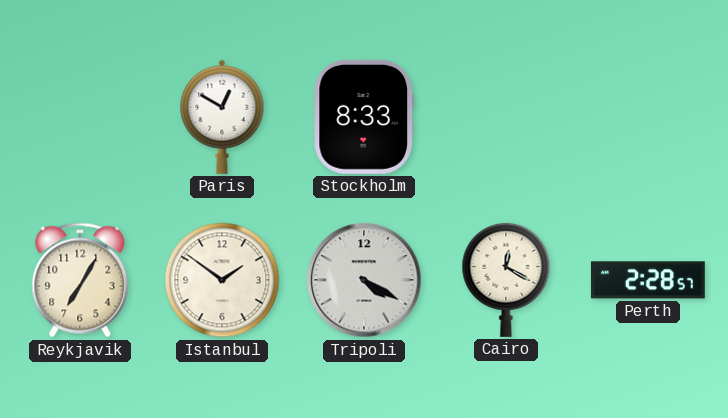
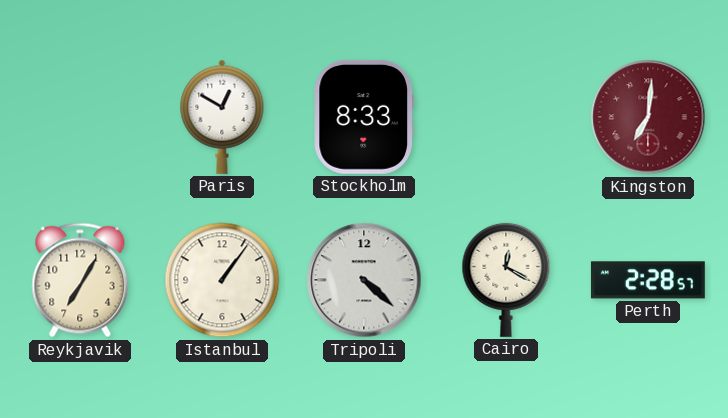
Kingston: none -> 7:01 (648, 117)
Istanbul: 1:51 -> 1:06 (222, 280)
Tripoli: 4:20 -> 4:22 (364, 280)
